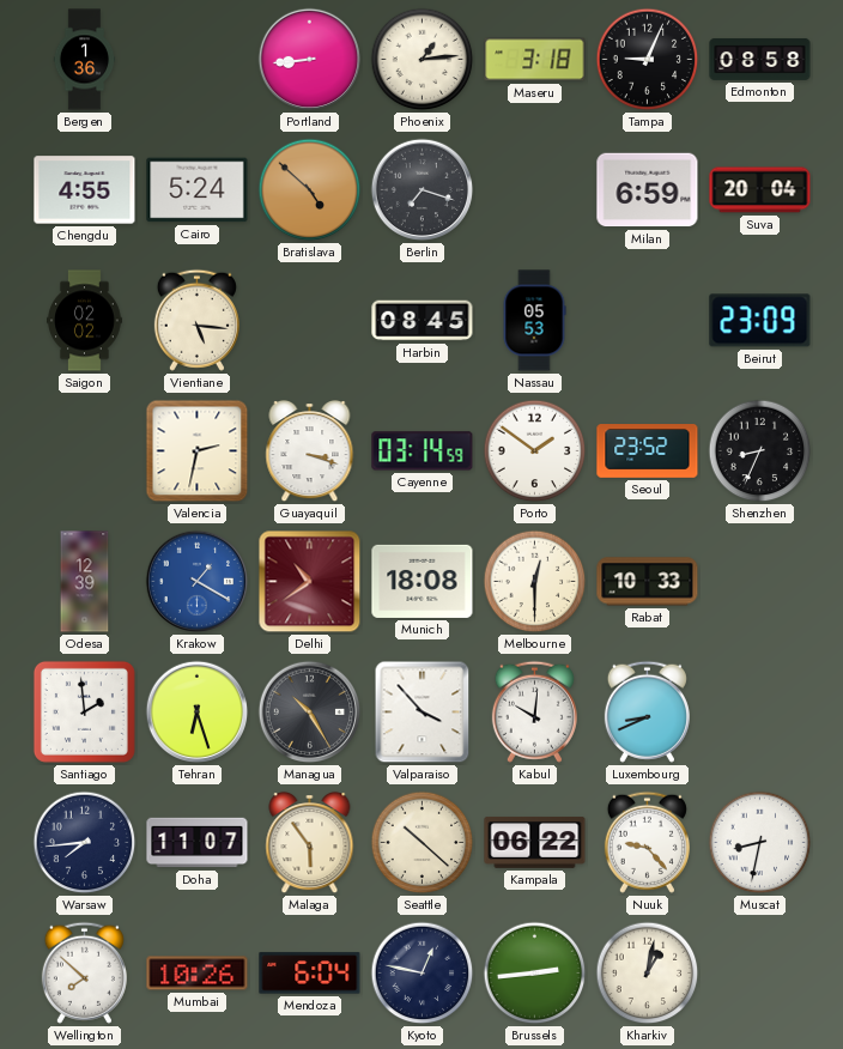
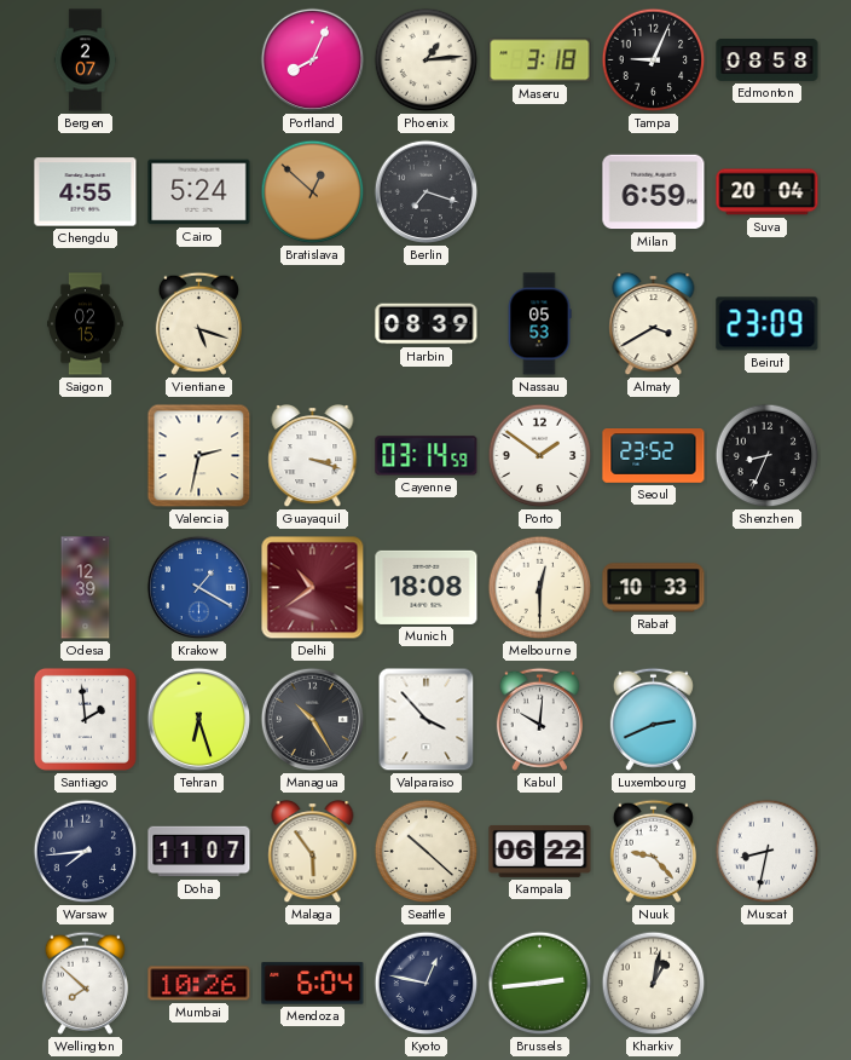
Bergen: 1:36 -> 2:07 (86, 61)
Portland: 8:44 -> 8:04 (313, 61)
Bratislava: 4:52 -> 12:52 (313, 192)
Saigon: 02:02 -> 02:15 (86, 324)
Vientiane: 5:16 -> 5:18 (198, 323)
Harbin: 08:45 -> 08:39 (427, 324)
Almaty: none -> 3:40 (654, 326)
Luxembourg: 8:41 -> 2:41 (653, 719)
